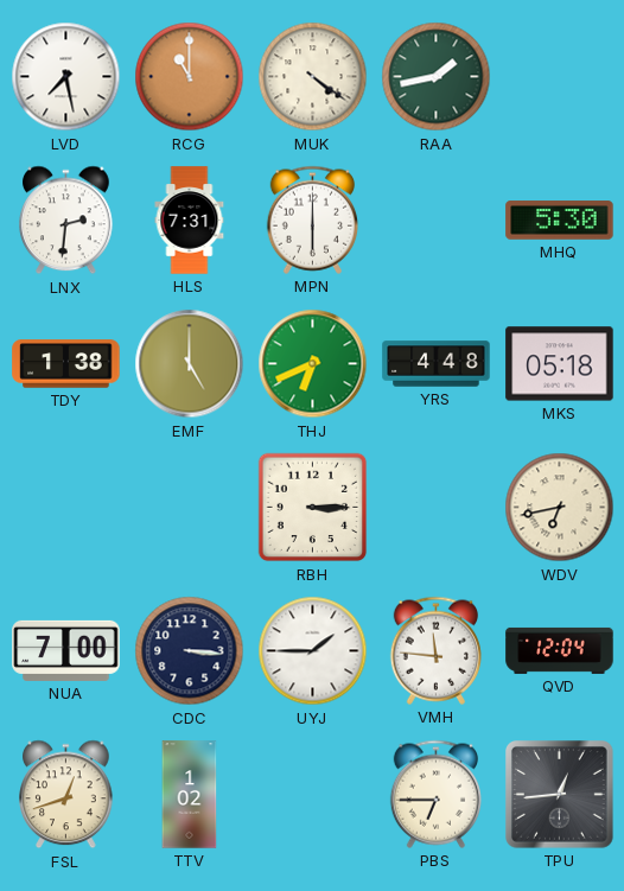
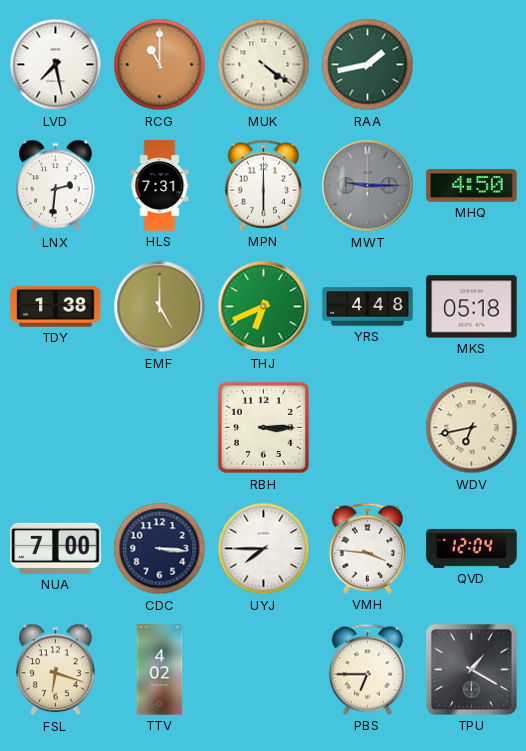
MWT: none -> 9:15 (368, 186)
MHQ: 5:30 -> 4:50 (472, 186)
UYJ: 1:45 -> 7:45 (264, 549)
VMH: 11:46 -> 3:46 (367, 548)
FSL: 12:42 -> 6:18 (56, 670)
TTV: 1:02 -> 4:02 (160, 670)
TPU: 12:44 -> 1:20 (472, 670)
